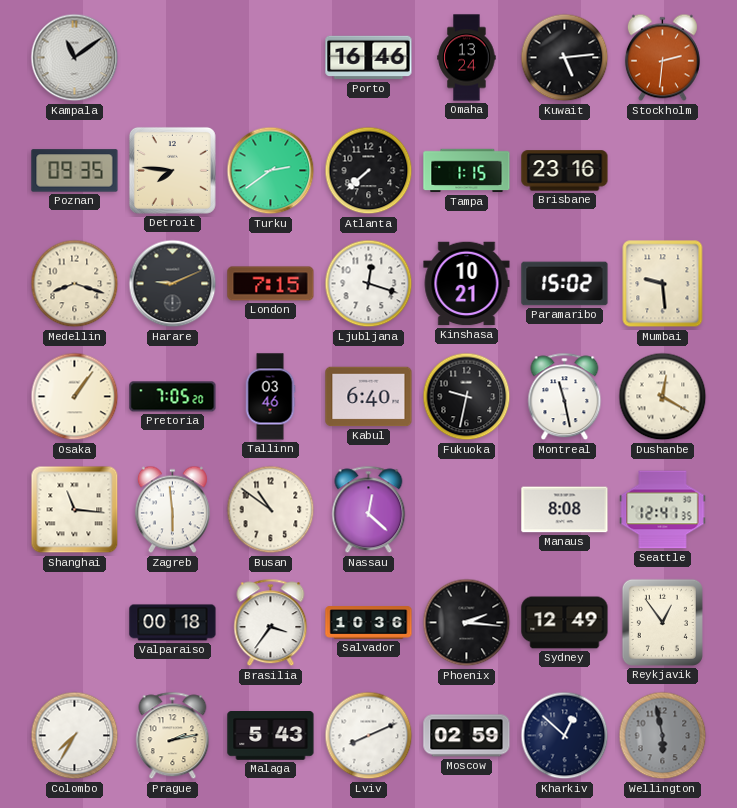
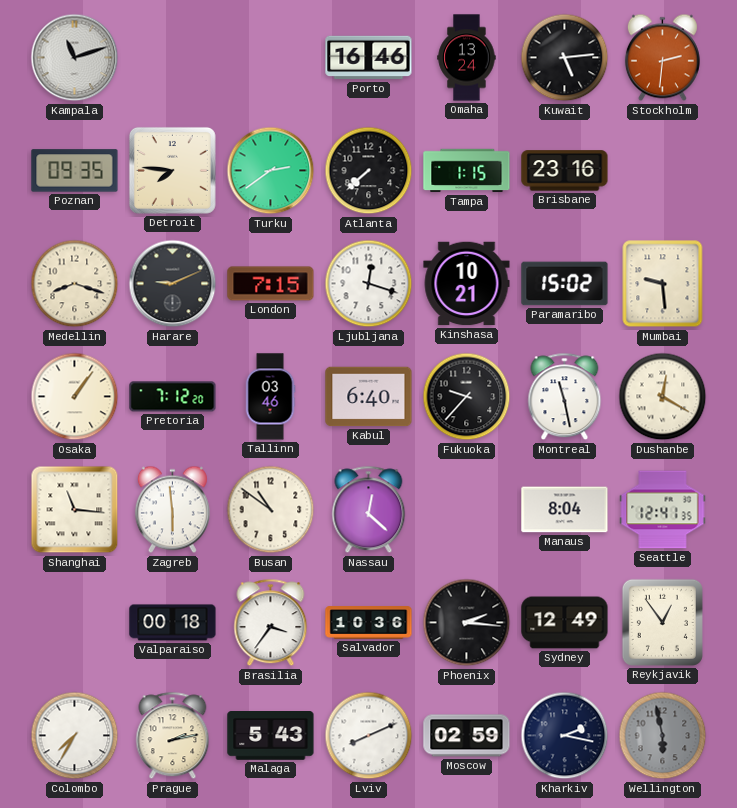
Kampala: 11:09 -> 11:12 (75, 58)
Pretoria: 7:05 -> 7:12 (173, 397)
Fukuoka: 9:32 -> 9:37 (467, 397)
Manaus: 8:08 -> 8:04 (565, 510)
Kharkiv: 12:52 -> 2:17 (565, 736)
